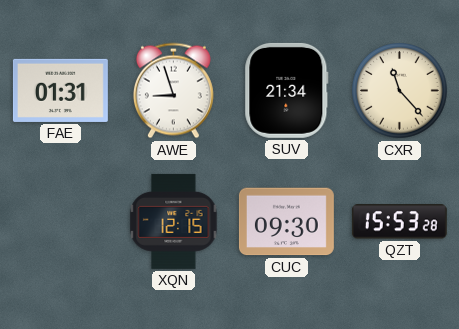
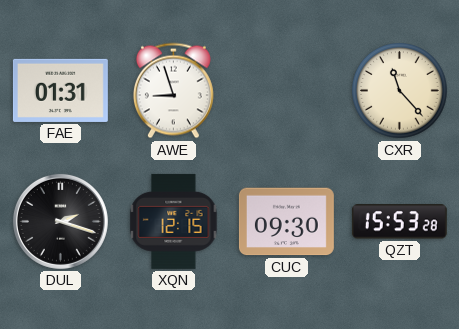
SUV: 21:34 -> none (287, 90)
DUL: none -> 2:18 (60, 221)
